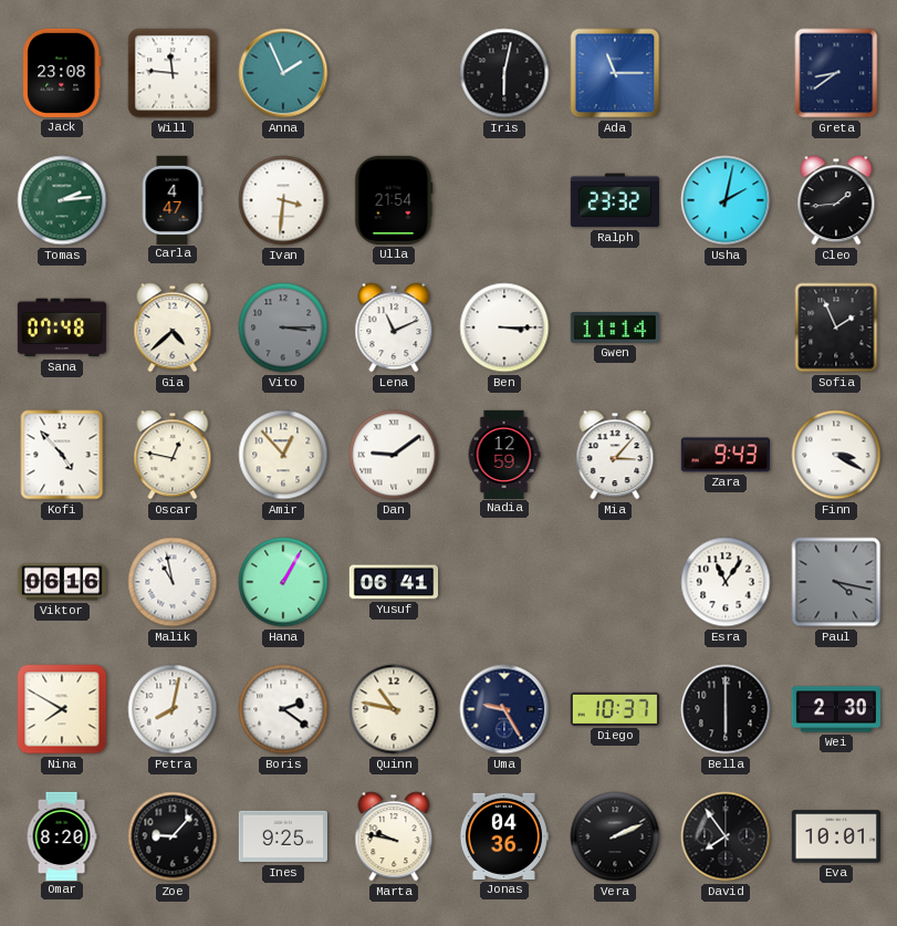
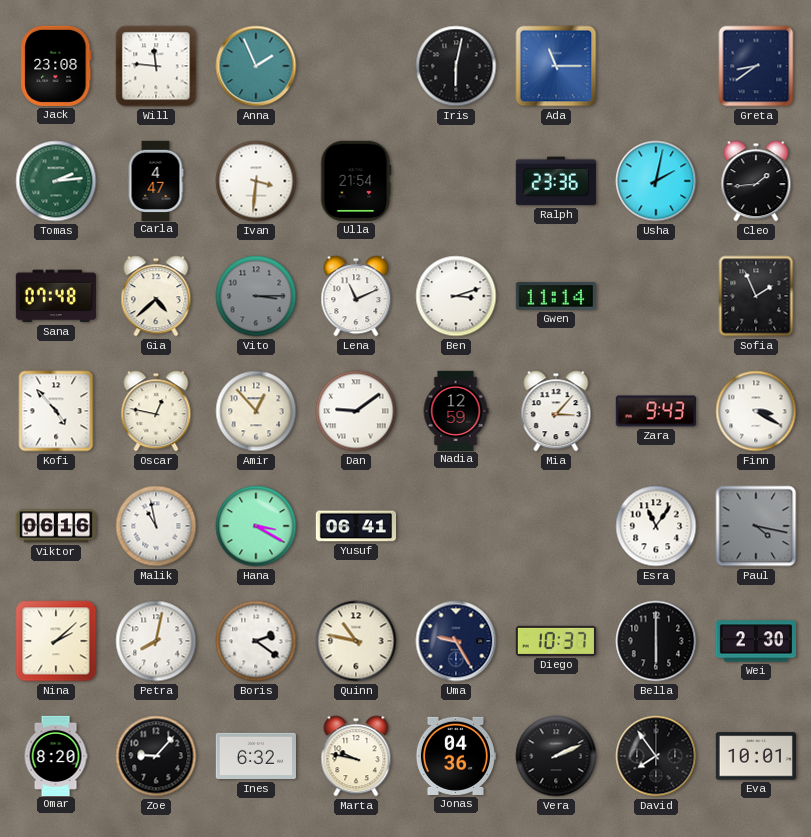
Ralph: 23:32 -> 23:36 (556, 181)
Ben: 3:15 -> 3:12 (456, 296)
Hana: 1:05 -> 3:20 (256, 526)
Nina: 7:50 -> 2:08 (56, 641)
Ines: 9:25 -> 6:32 (255, 756)
